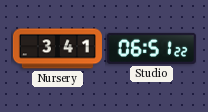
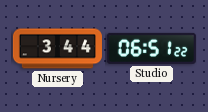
Nursery: 3:41 -> 3:44 (57, 49)
